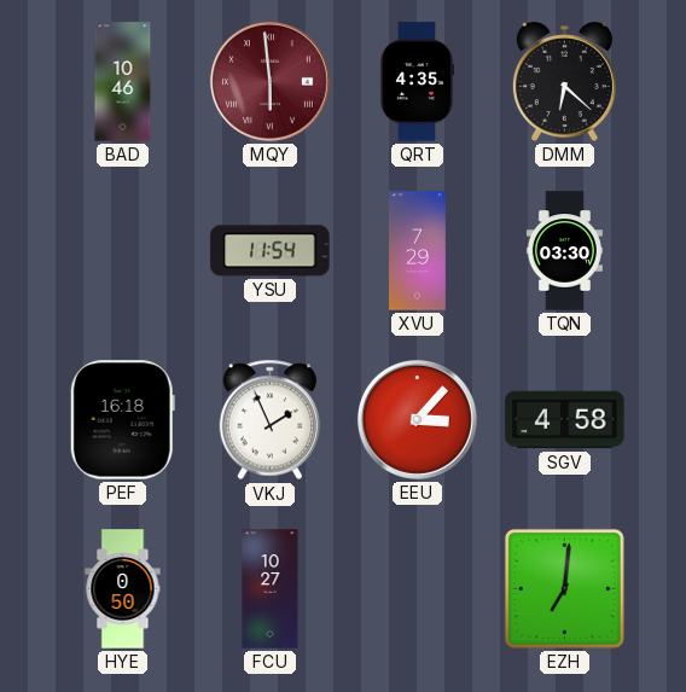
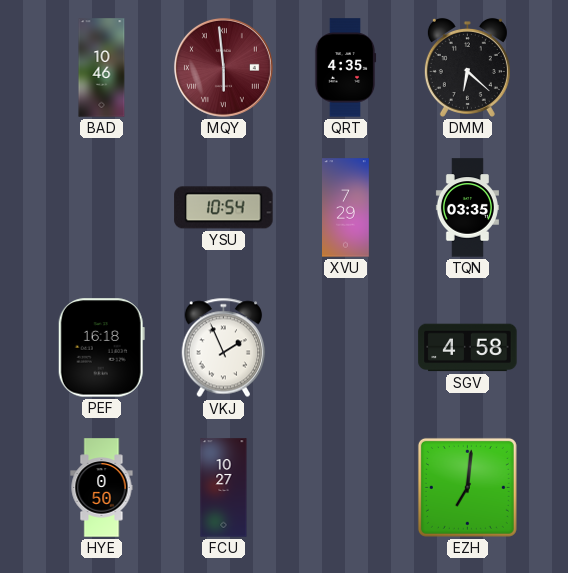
YSU: 11:54 -> 10:54 (224, 208)
TQN: 03:30 -> 03:35 (467, 208)
EEU: 3:07 -> none (417, 419)
